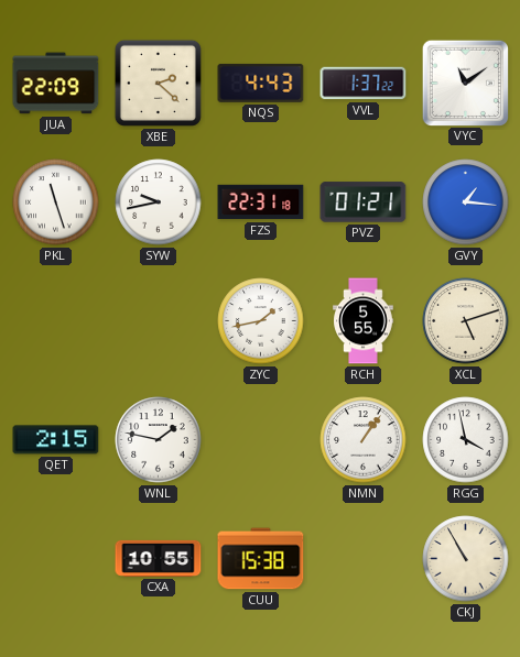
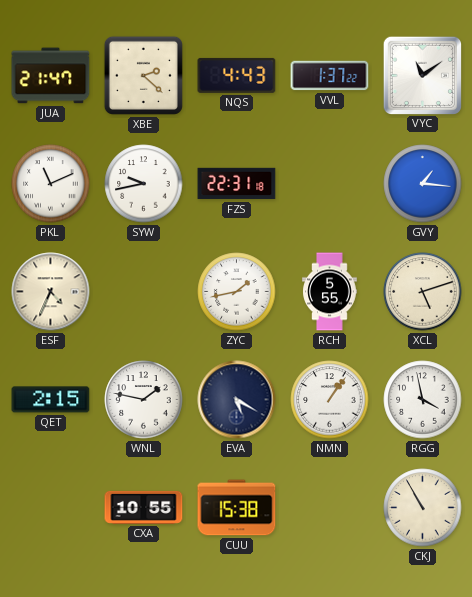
JUA: 22:09 -> 21:47 (51, 76)
PKL: 11:27 -> 11:11 (51, 184)
PVZ: 01:21 -> none (364, 202)
ESF: none -> 4:34 (51, 292)
EVA: none -> 5:20 (237, 400)
